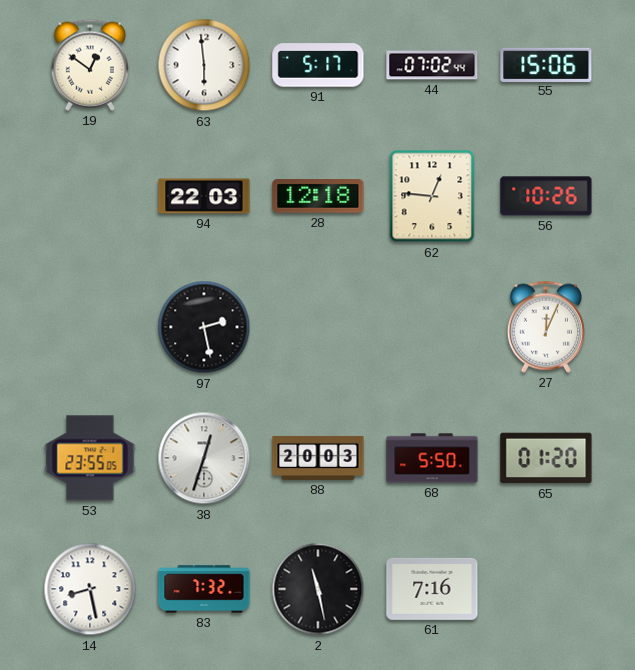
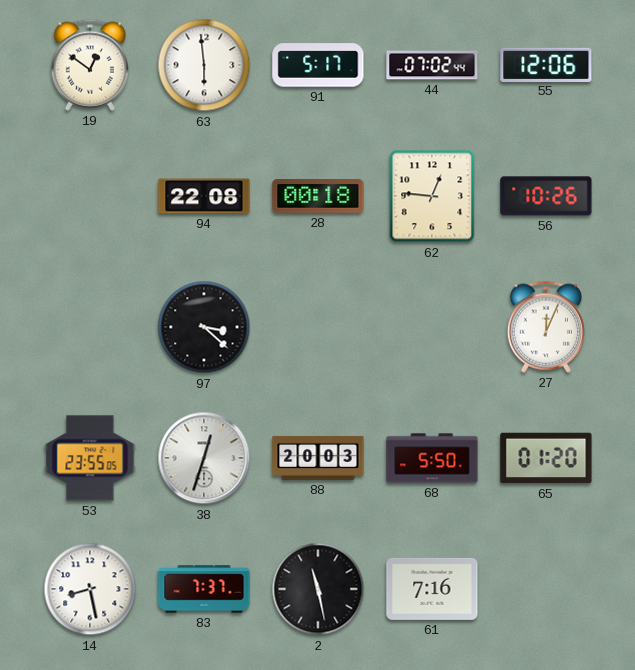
55: 15:06 -> 12:06 (546, 64)
94: 22:03 -> 22:08 (204, 196)
28: 12:18 -> 00:18 (318, 196)
97: 2:28 -> 3:22 (204, 327)
83: 7:32 -> 7:37 (204, 589)
